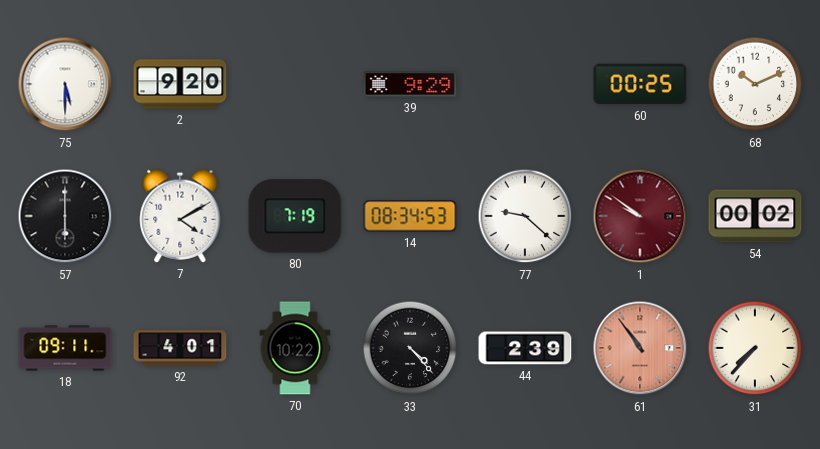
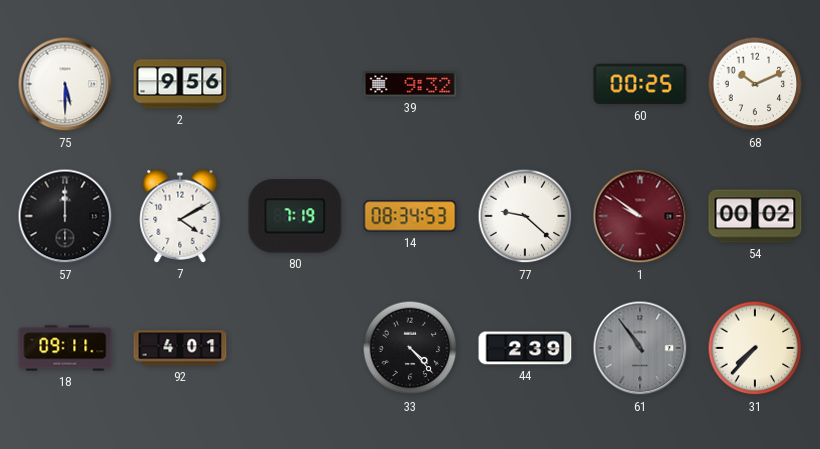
2: 9:20 -> 9:56 (180, 84)
39: 9:29 -> 9:32 (410, 84)
57: 6:00 -> 12:00 (65, 216)
70: 10:22 -> none (295, 348)
61 dial: salmon -> grey (640, 348)
